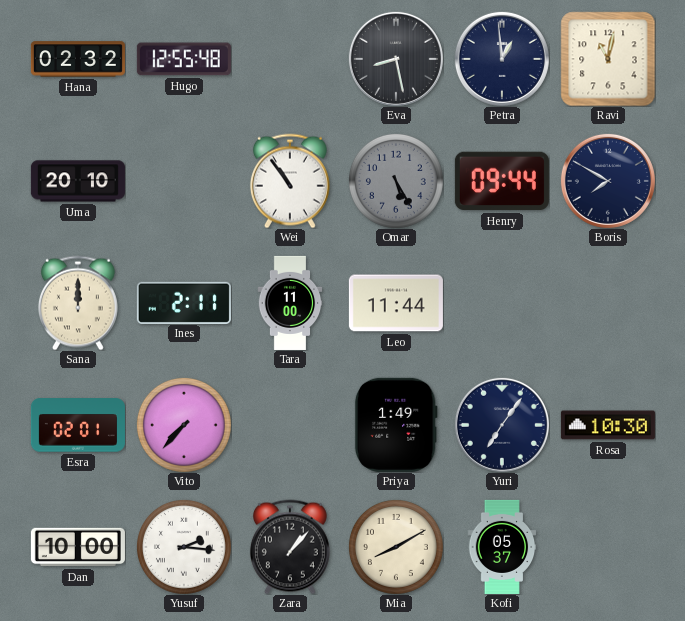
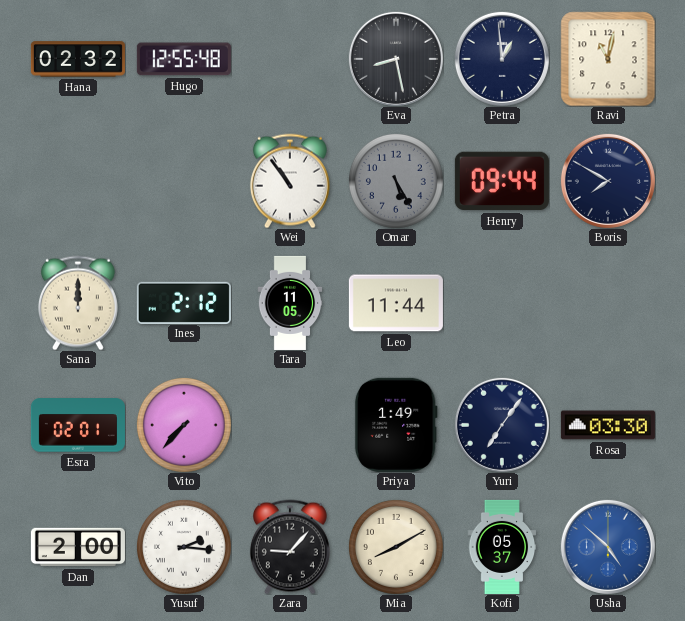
Uma: 20:10 -> none (78, 181)
Ines: 2:11 -> 2:12 (184, 302)
Tara: 11:00 -> 11:05 (290, 303)
Rosa: 10:30 -> 03:30 (608, 425)
Dan: 10:00 -> 2:00 (78, 547)
Zara: 1:07 -> 9:07 (290, 547)
Usha: none -> 4:52 (608, 547)
